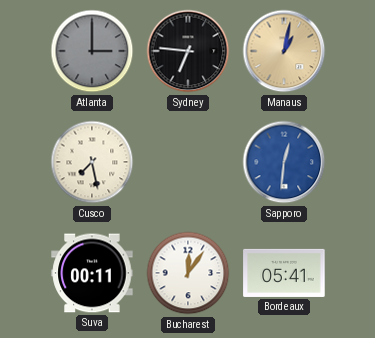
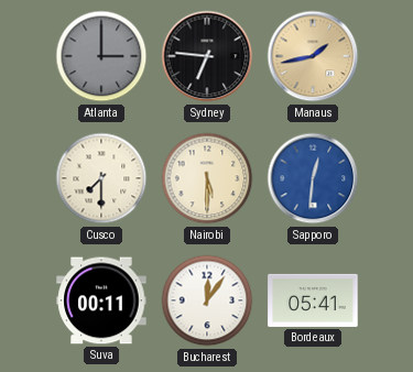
Manaus: 1:02 -> 1:43 (313, 56)
Cusco: 7:28 -> 7:30 (101, 178)
Nairobi: none -> 5:30 (207, 178)
